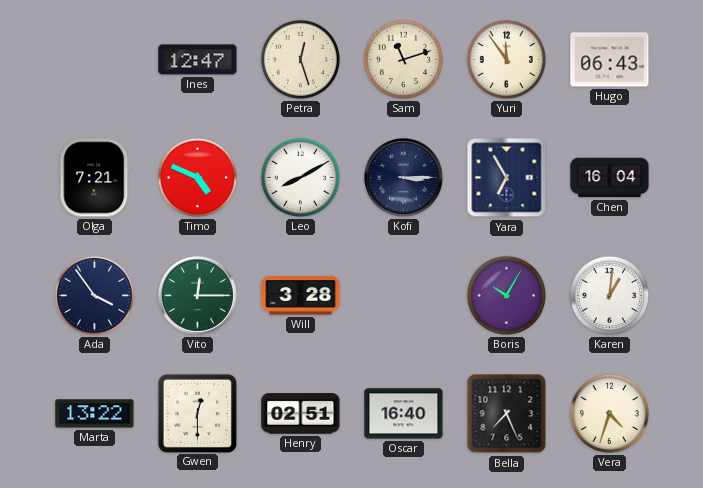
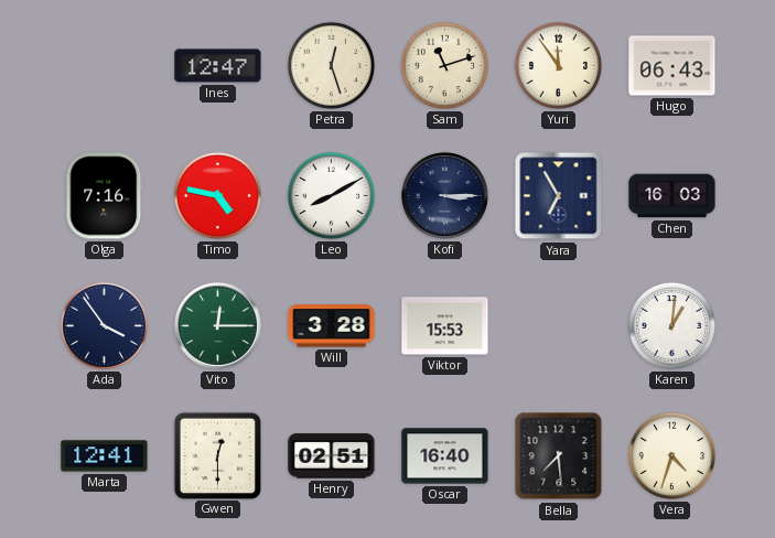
Olga: 7:21 -> 7:16 (105, 196)
Timo: 4:49 -> 4:47 (217, 195)
Chen: 16:04 -> 16:03 (672, 196)
Viktor: none -> 15:53 (445, 326)
Boris: 10:05 -> none (506, 295)
Marta: 13:22 -> 12:41 (105, 456)
Bella: 7:26 -> 7:29 (559, 456)
